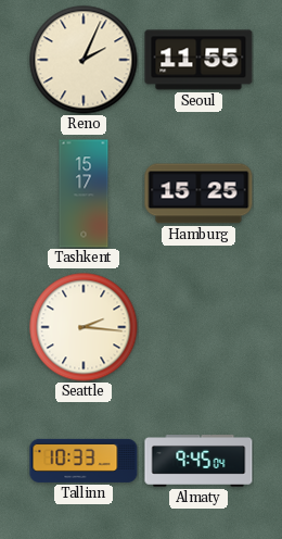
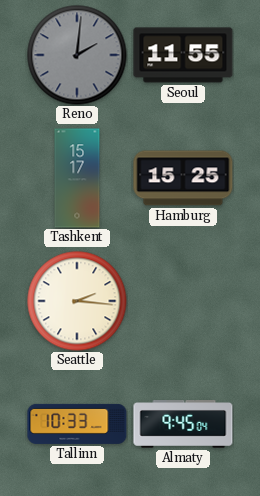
Reno: 2:04 -> 2:01 (77, 55)
Reno dial: cream -> grey (77, 55)
